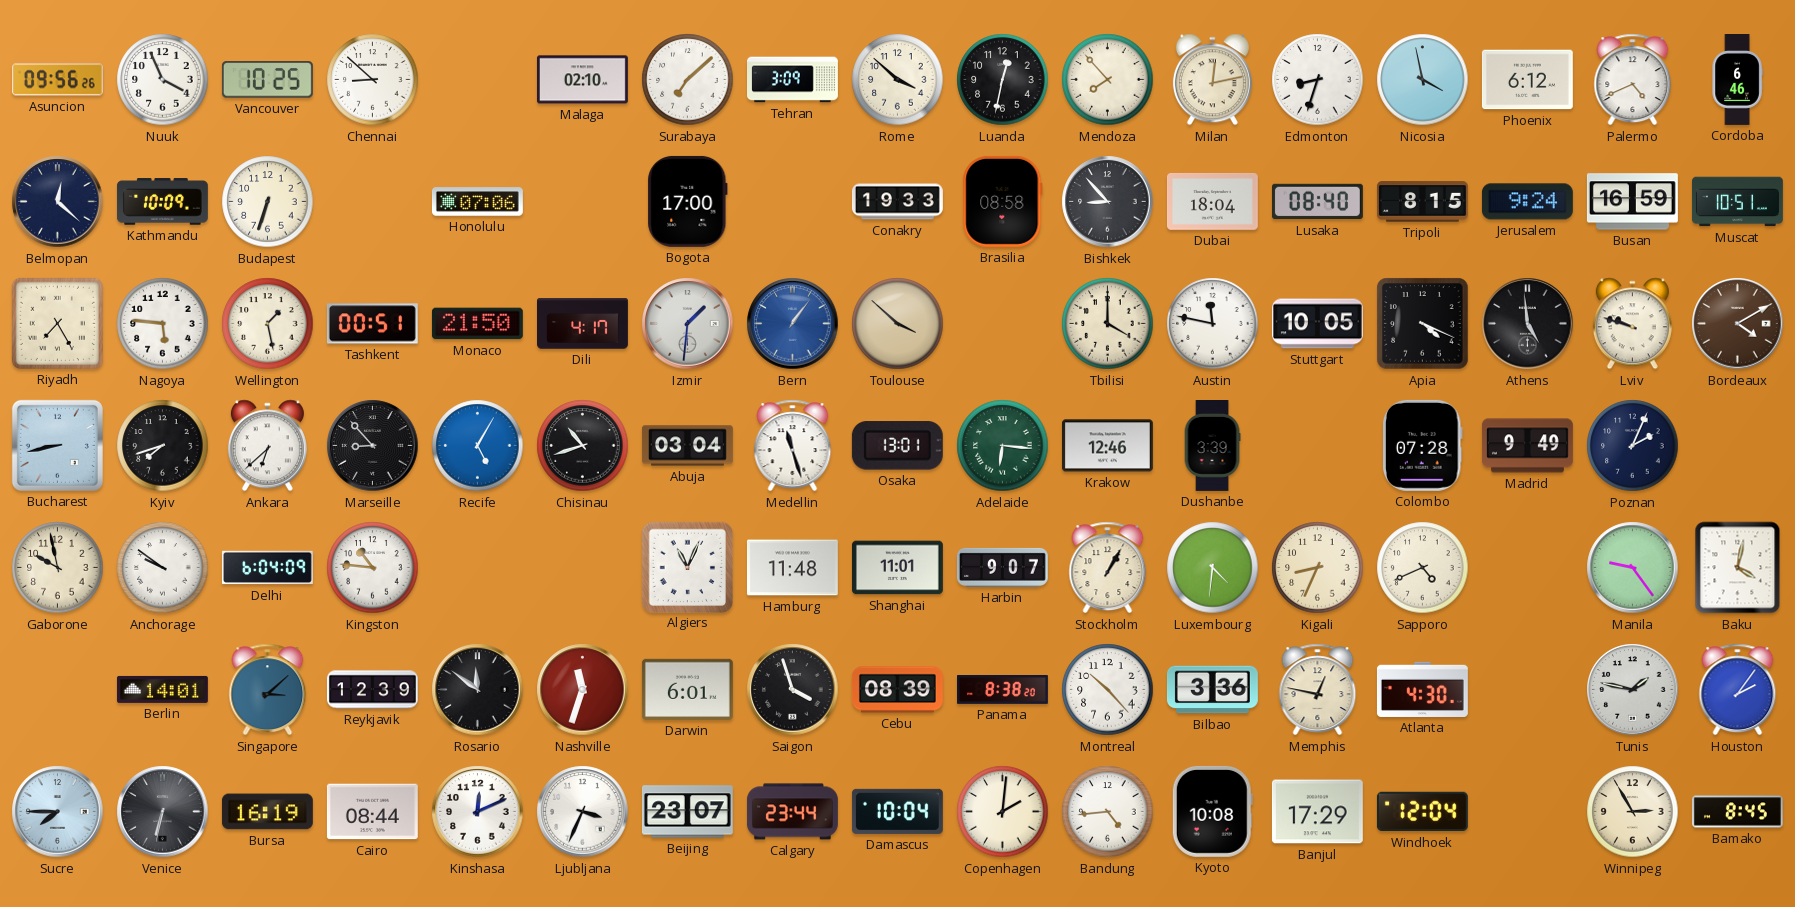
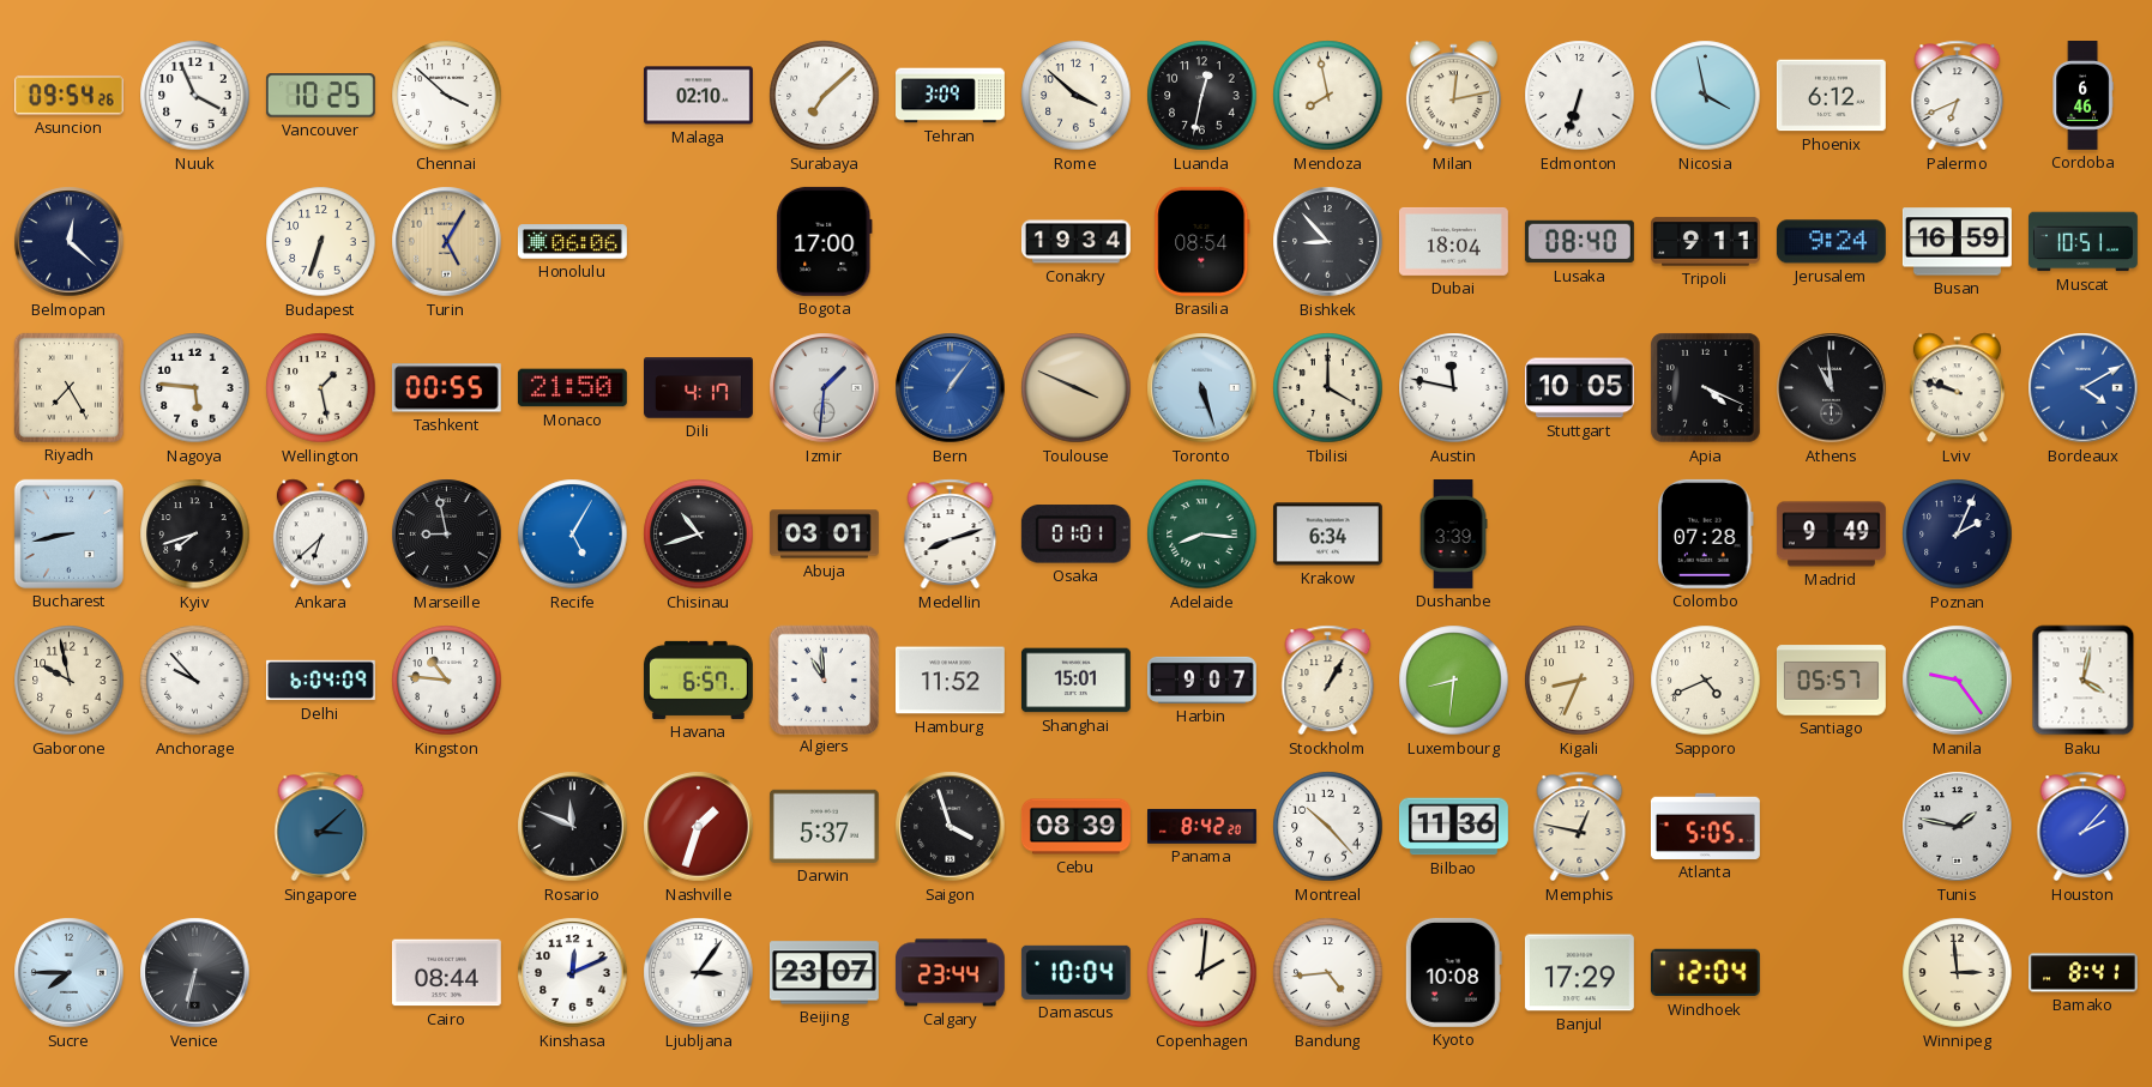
Asuncion: 09:56 -> 09:54 (68, 96)
Chennai: 8:52 -> 3:52 (447, 96)
Mendoza: 7:53 -> 7:58 (1328, 96)
Edmonton: 8:33 -> 6:33 (1580, 96)
Palermo: 4:41 -> 6:41 (1958, 96)
Kathmandu: 10:09 -> none (162, 202)
Turin: none -> 5:05 (447, 242)
Honolulu: 07:06 -> 06:06 (572, 242)
Conakry: 19:33 -> 19:34 (1075, 242)
Brasilia: 08:58 -> 08:54 (1202, 241)
Tripoli: 8:15 -> 9:11 (1705, 242)
Tashkent: 00:51 -> 00:55 (446, 388)
Toulouse: 3:52 -> 3:49 (1077, 388)
Toronto: none -> 5:27 (1202, 388)
Athens: 4:59 -> 10:59 (1832, 388)
Bordeaux dial: brown -> blue (2084, 388)
Marseille: 8:53 -> 8:58 (447, 535)
Abuja: 03:04 -> 03:01 (824, 535)
Medellin: 11:27 -> 8:12 (951, 535)
Osaka: 13:01 -> 01:01 (1075, 535)
Adelaide: 6:16 -> 8:16 (1202, 535)
Krakow: 12:46 -> 6:34 (1327, 535)
Anchorage: 9:51 -> 9:53 (195, 681)
Havana: none -> 6:57 (698, 680)
Algiers: 11:04 -> 10:59 (824, 680)
Hamburg: 11:48 -> 11:52 (950, 681)
Shanghai: 11:01 -> 15:01 (1075, 681)
Luxembourg: 4:31 -> 8:31 (1454, 681)
Santiago: none -> 05:57 (1831, 681)
Berlin: 14:01 -> none (162, 689)
Reykjavik: 12:39 -> none (372, 690)
Rosario: 11:51 -> 11:49 (573, 827)
Nashville: 11:33 -> 1:33 (699, 827)
Darwin: 6:01 -> 5:37 (824, 826)
Panama: 8:38 -> 8:42 (1202, 827)
Bilbao: 3:36 -> 11:36 (1453, 827)
Atlanta: 4:30 -> 5:05 (1705, 826)
Houston: 2:06 -> 2:07 (2084, 827)
Bursa: 16:19 -> none (267, 812)
Ljubljana: 3:34 -> 3:06 (699, 973)
Winnipeg: 2:55 -> 2:59 (1958, 973)
Bamako: 8:45 -> 8:41 (2082, 973)
